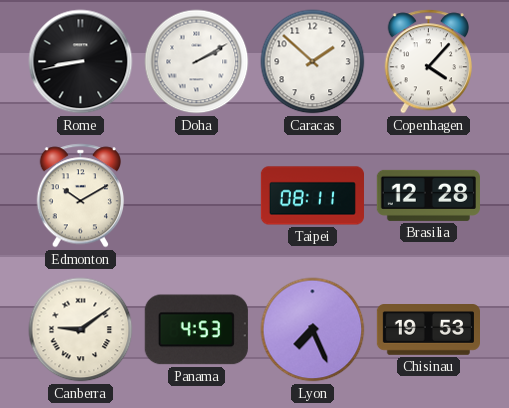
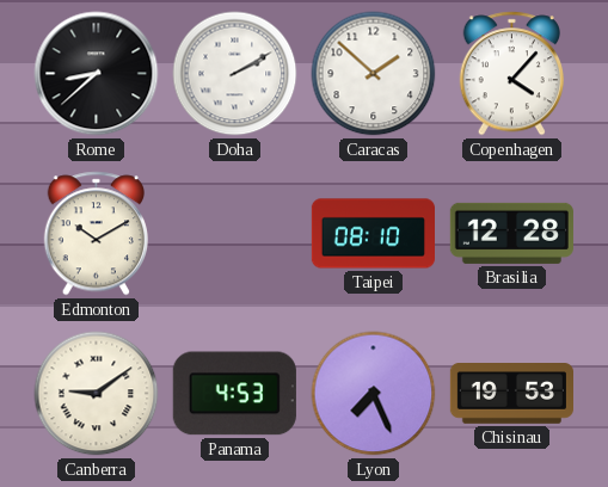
Rome: 8:43 -> 8:38 (97, 74)
Taipei: 08:11 -> 08:10 (373, 234)
